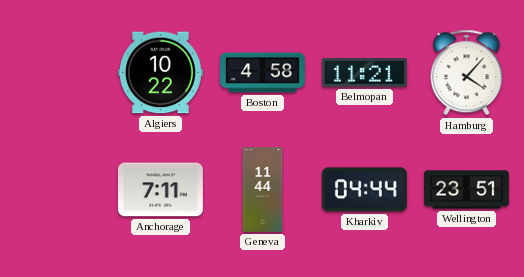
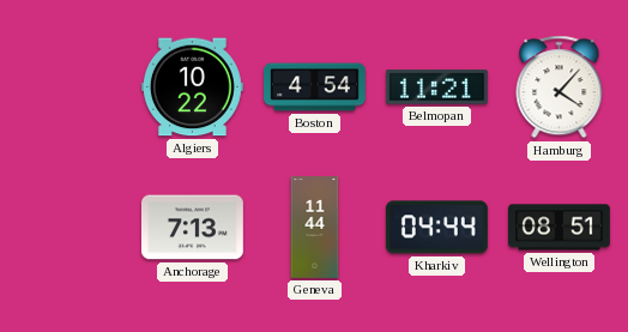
Boston: 4:58 -> 4:54 (315, 87)
Anchorage: 7:11 -> 7:13 (192, 228)
Wellington: 23:51 -> 08:51 (560, 228)
